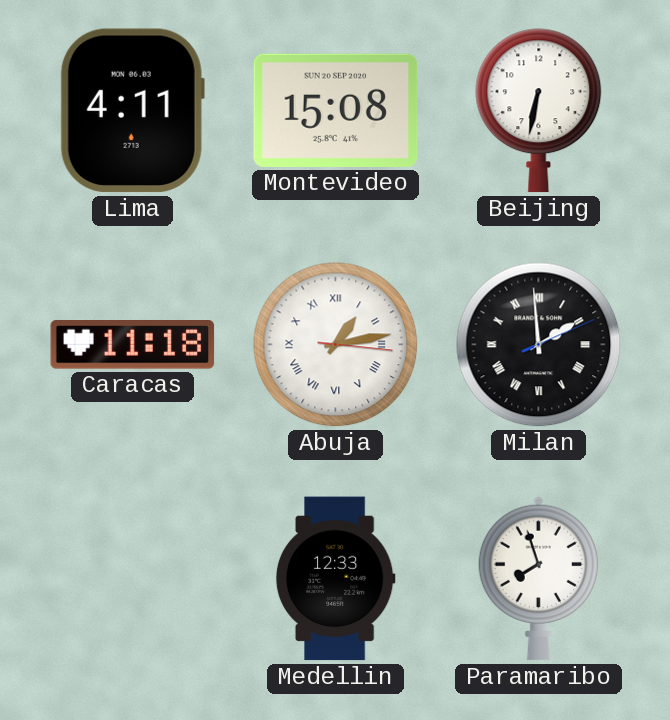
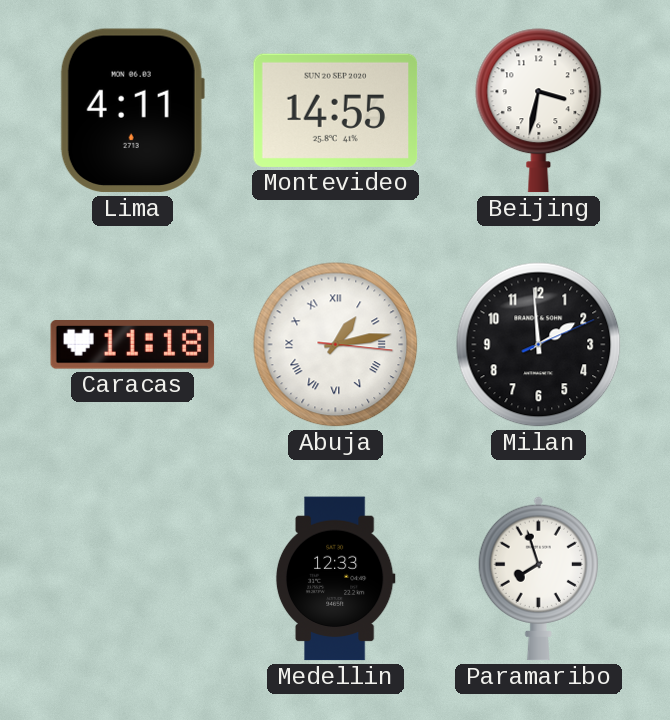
Montevideo: 15:08 -> 14:55 (336, 110)
Beijing: 6:32 -> 3:32 (539, 111)
Milan numerals: Roman -> Arabic (539, 345)
